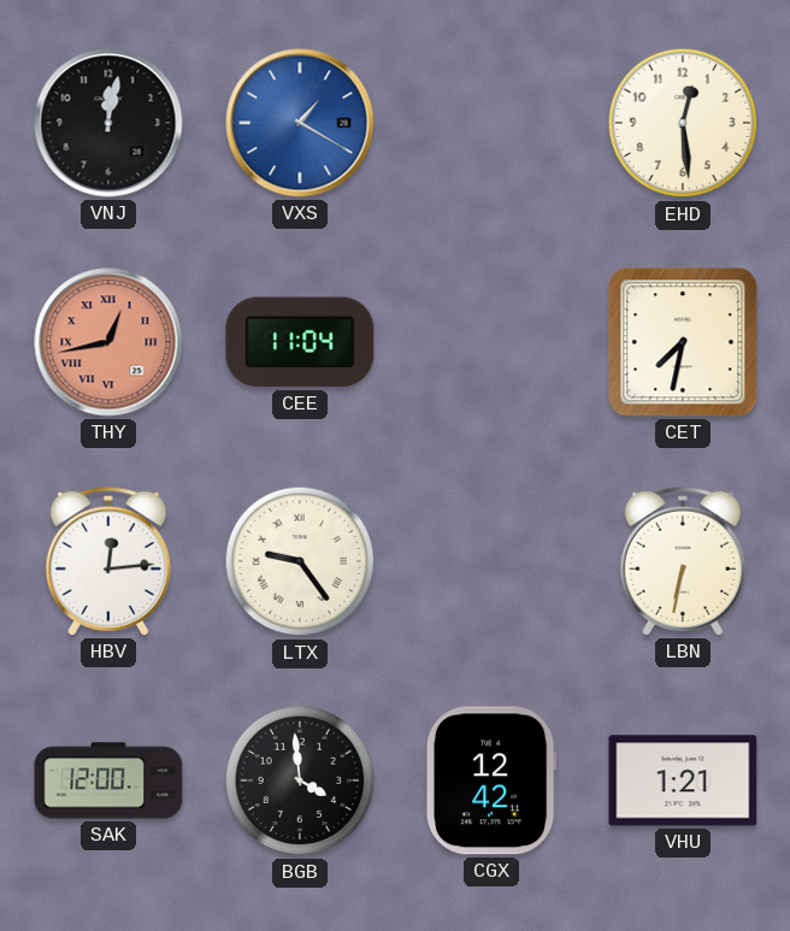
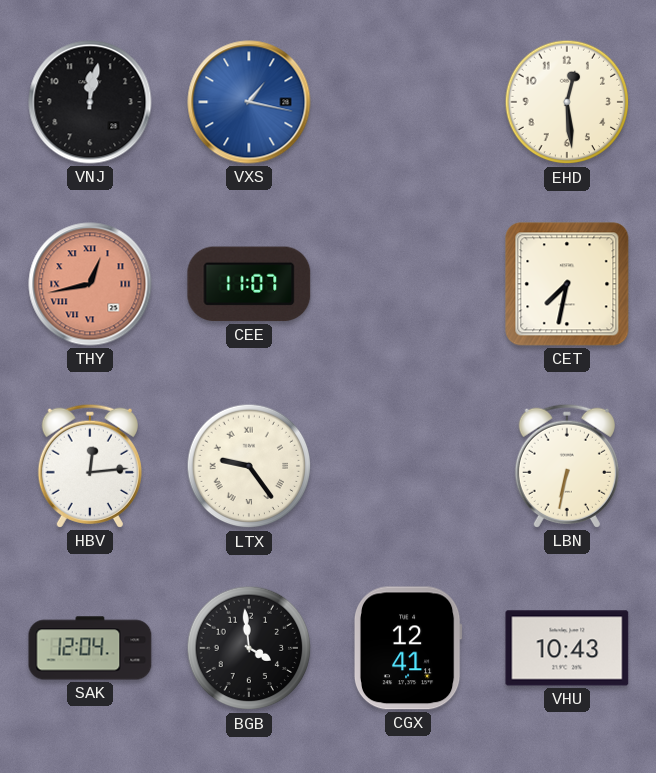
VXS: 1:20 -> 1:17 (249, 102)
CEE: 11:04 -> 11:07 (249, 284)
SAK: 12:00 -> 12:04 (90, 648)
CGX: 12:42 -> 12:41 (408, 648)
VHU: 1:21 -> 10:43 (567, 648)
